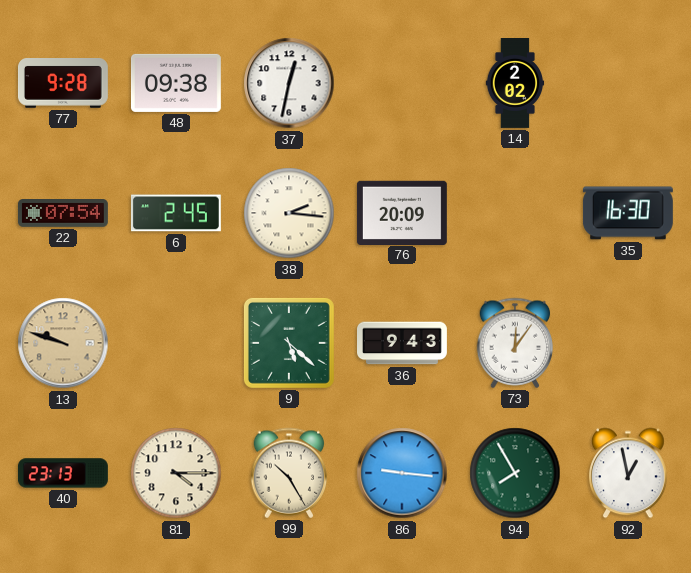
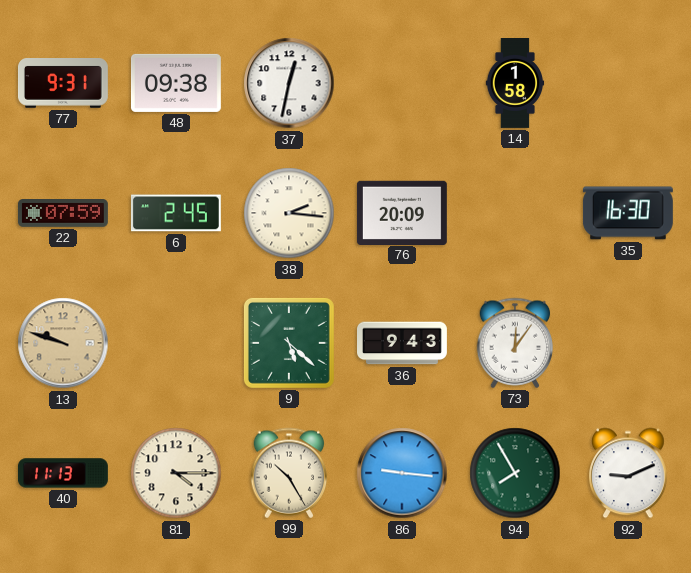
77: 9:28 -> 9:31 (63, 83)
14: 2:02 -> 1:58 (515, 84)
22: 07:54 -> 07:59 (63, 214)
40: 23:13 -> 11:13 (63, 473)
92: 12:58 -> 9:11 (629, 473)
